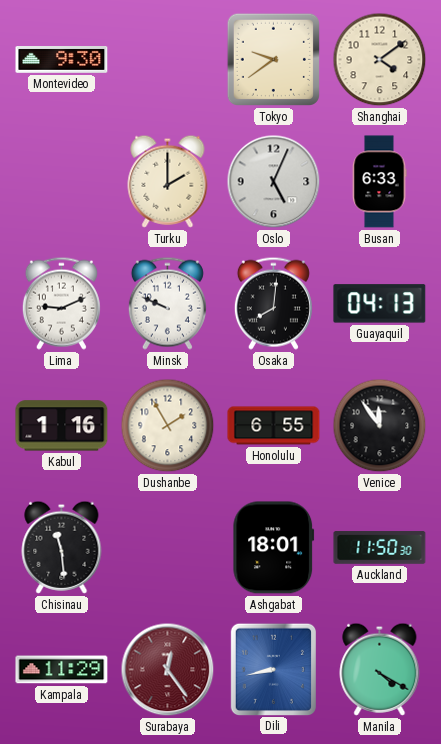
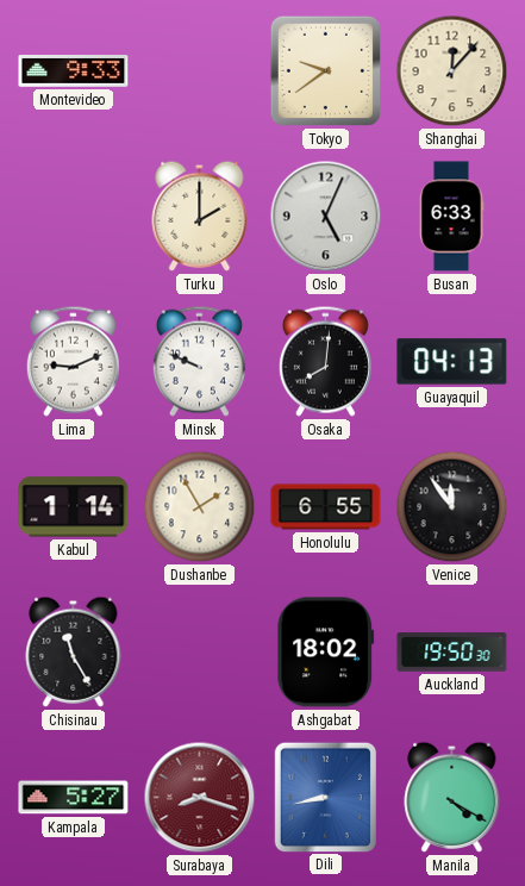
Montevideo: 9:30 -> 9:33 (74, 71)
Shanghai: 4:09 -> 12:07 (452, 71)
Kabul: 1:16 -> 1:14 (74, 507)
Chisinau: 11:29 -> 11:25 (74, 651)
Ashgabat: 18:01 -> 18:02 (326, 653)
Auckland: 11:50 -> 19:50 (452, 653)
Kampala: 11:29 -> 5:27 (74, 798)
Surabaya: 12:24 -> 8:18 (200, 798)
